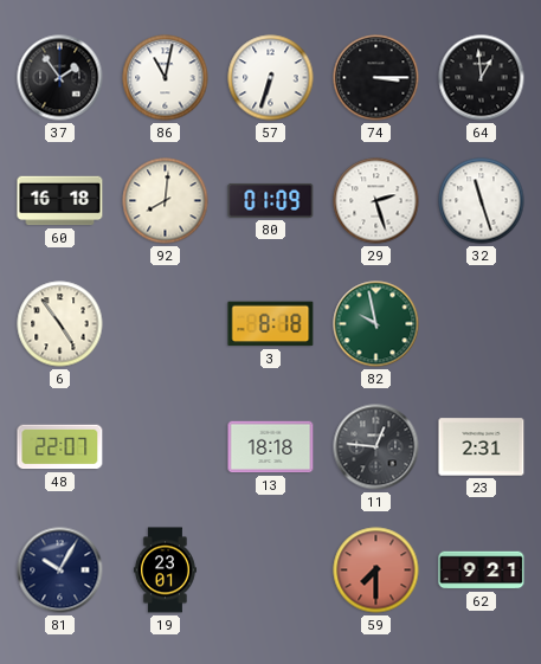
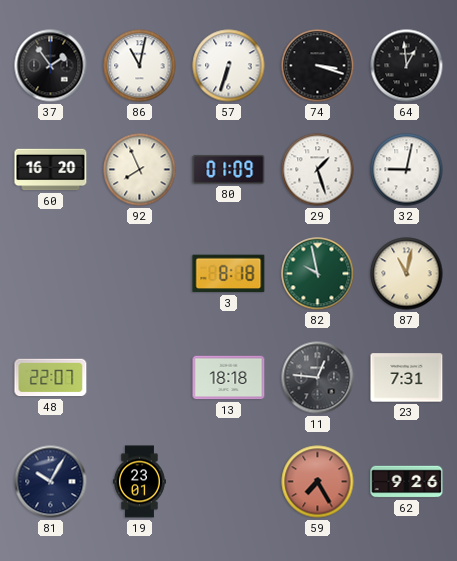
74: 3:15 -> 3:18 (318, 66)
60: 16:18 -> 16:20 (51, 170)
92: 8:01 -> 7:56 (140, 170)
29: 2:27 -> 1:27 (318, 170)
32: 11:27 -> 9:02 (407, 170)
6: 4:54 -> none (60, 324)
87: none -> 11:02 (407, 274)
23: 2:31 -> 7:31 (407, 378)
59: 7:30 -> 7:25 (318, 482)
62: 9:21 -> 9:26 (407, 482)
